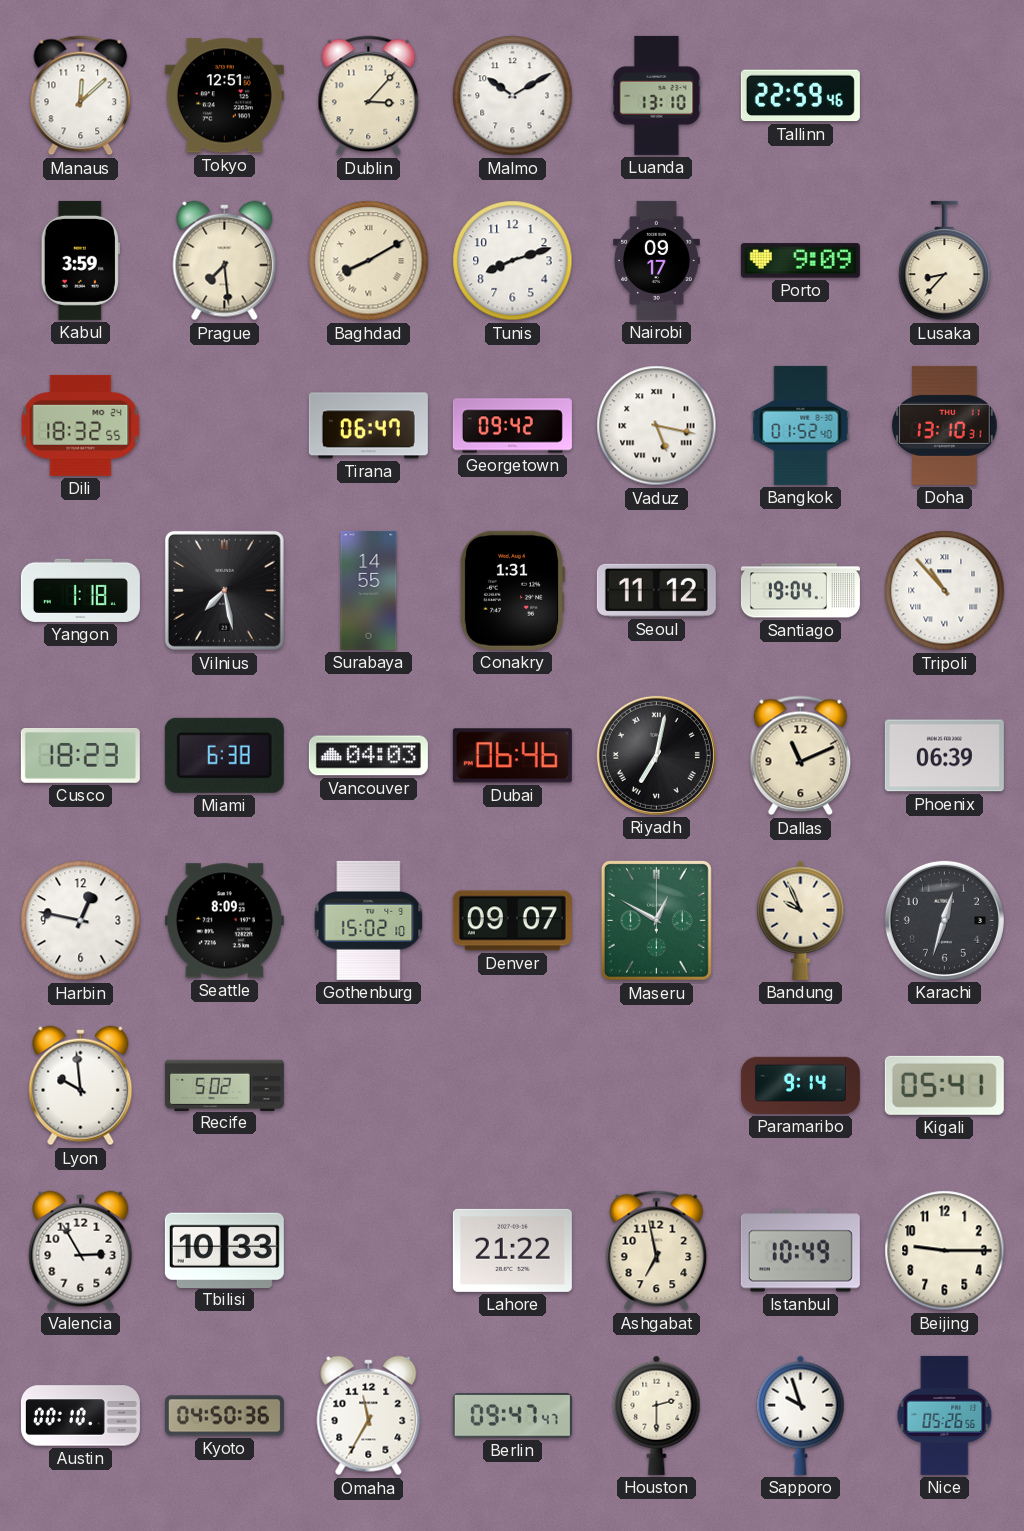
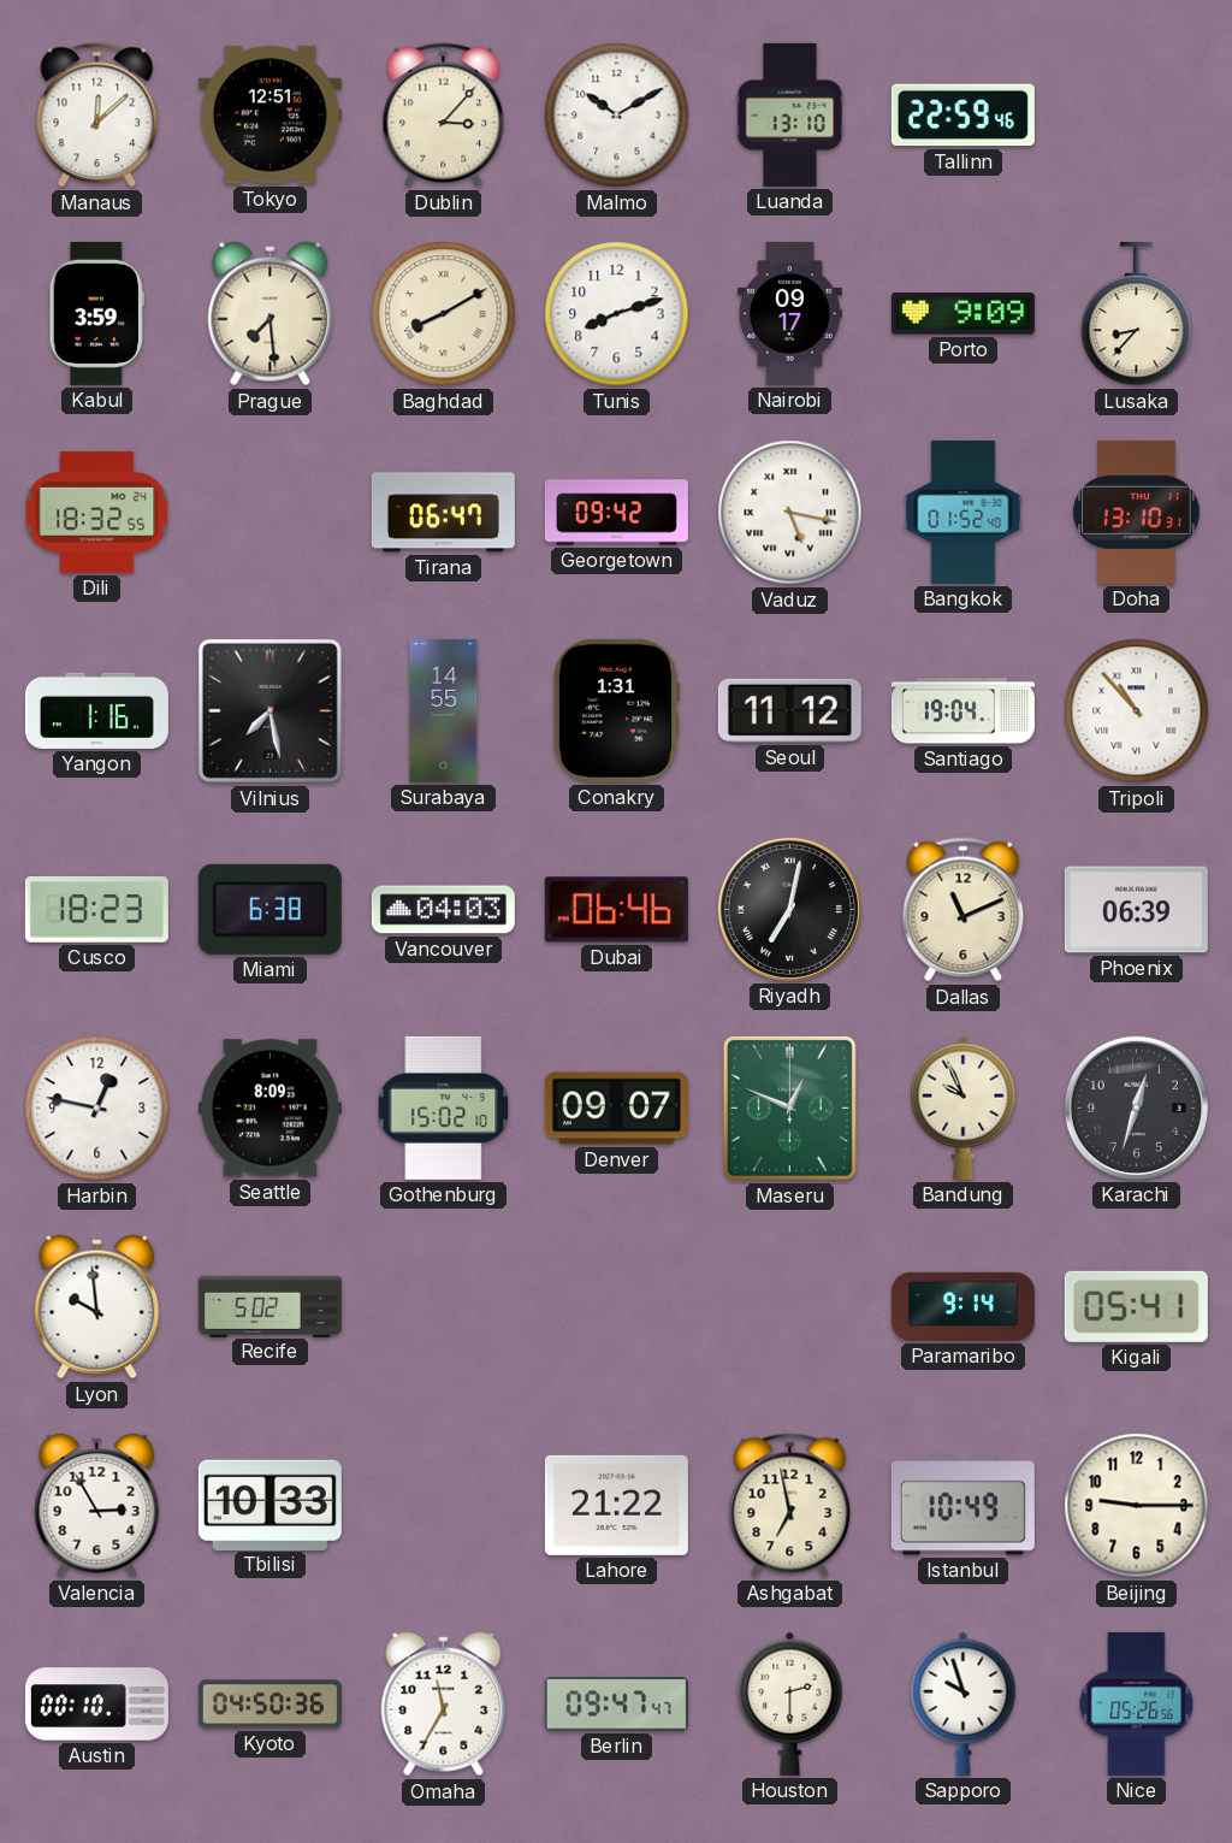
Yangon: 1:18 -> 1:16 (96, 710)
Maseru: 12:50 -> 12:49 (789, 1107)
